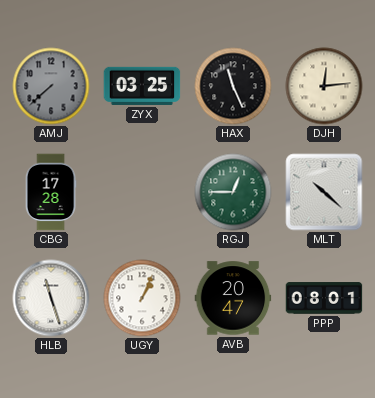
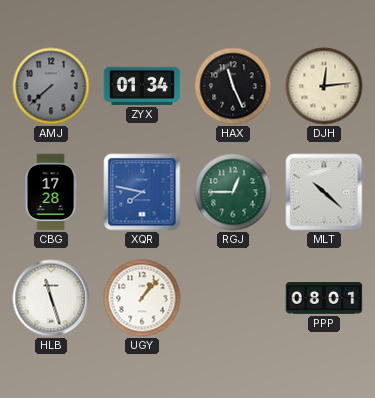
ZYX: 03:25 -> 01:34 (142, 86)
XQR: none -> 7:47 (142, 192)
UGY: 1:04 -> 1:07 (142, 298)
AVB: 20:47 -> none (233, 298)
